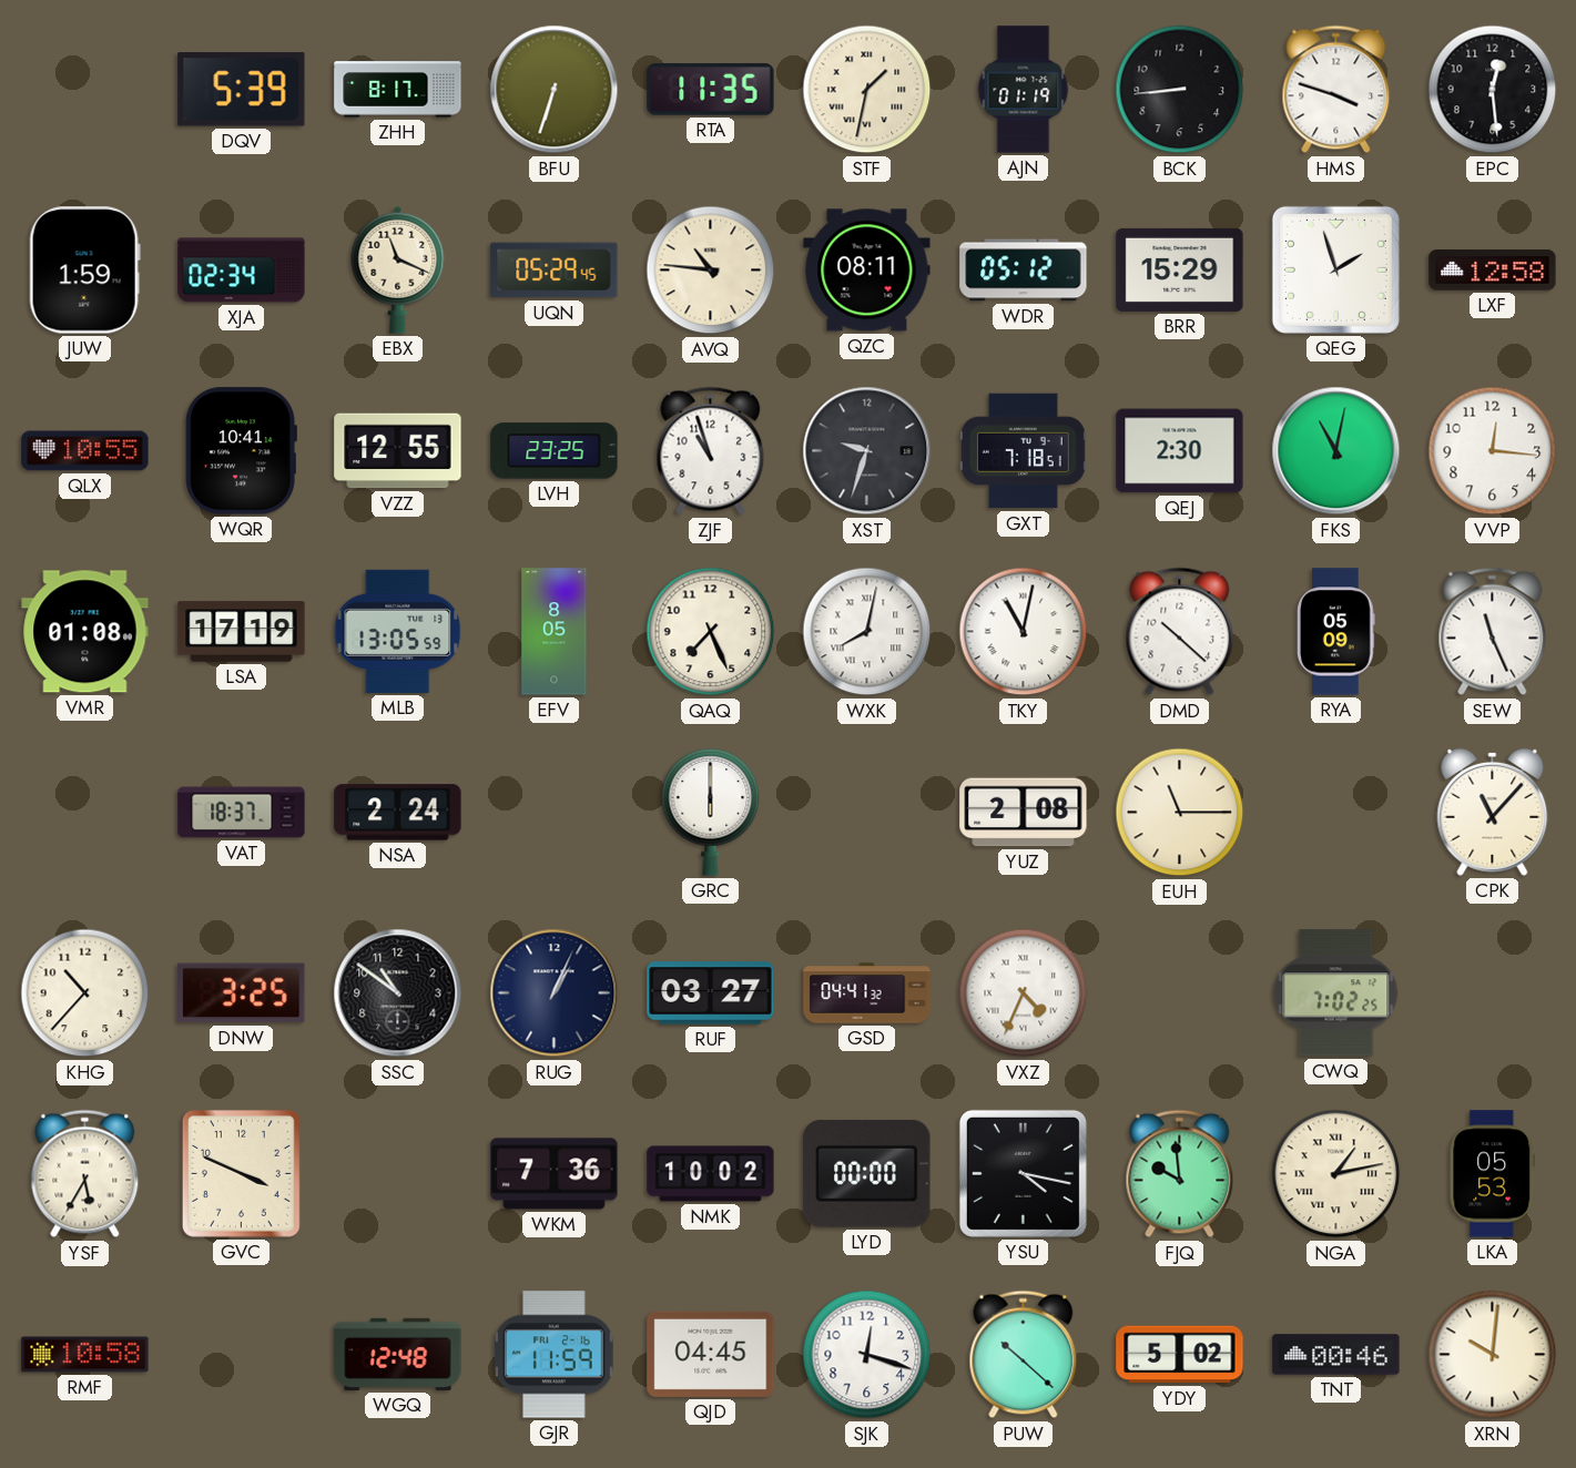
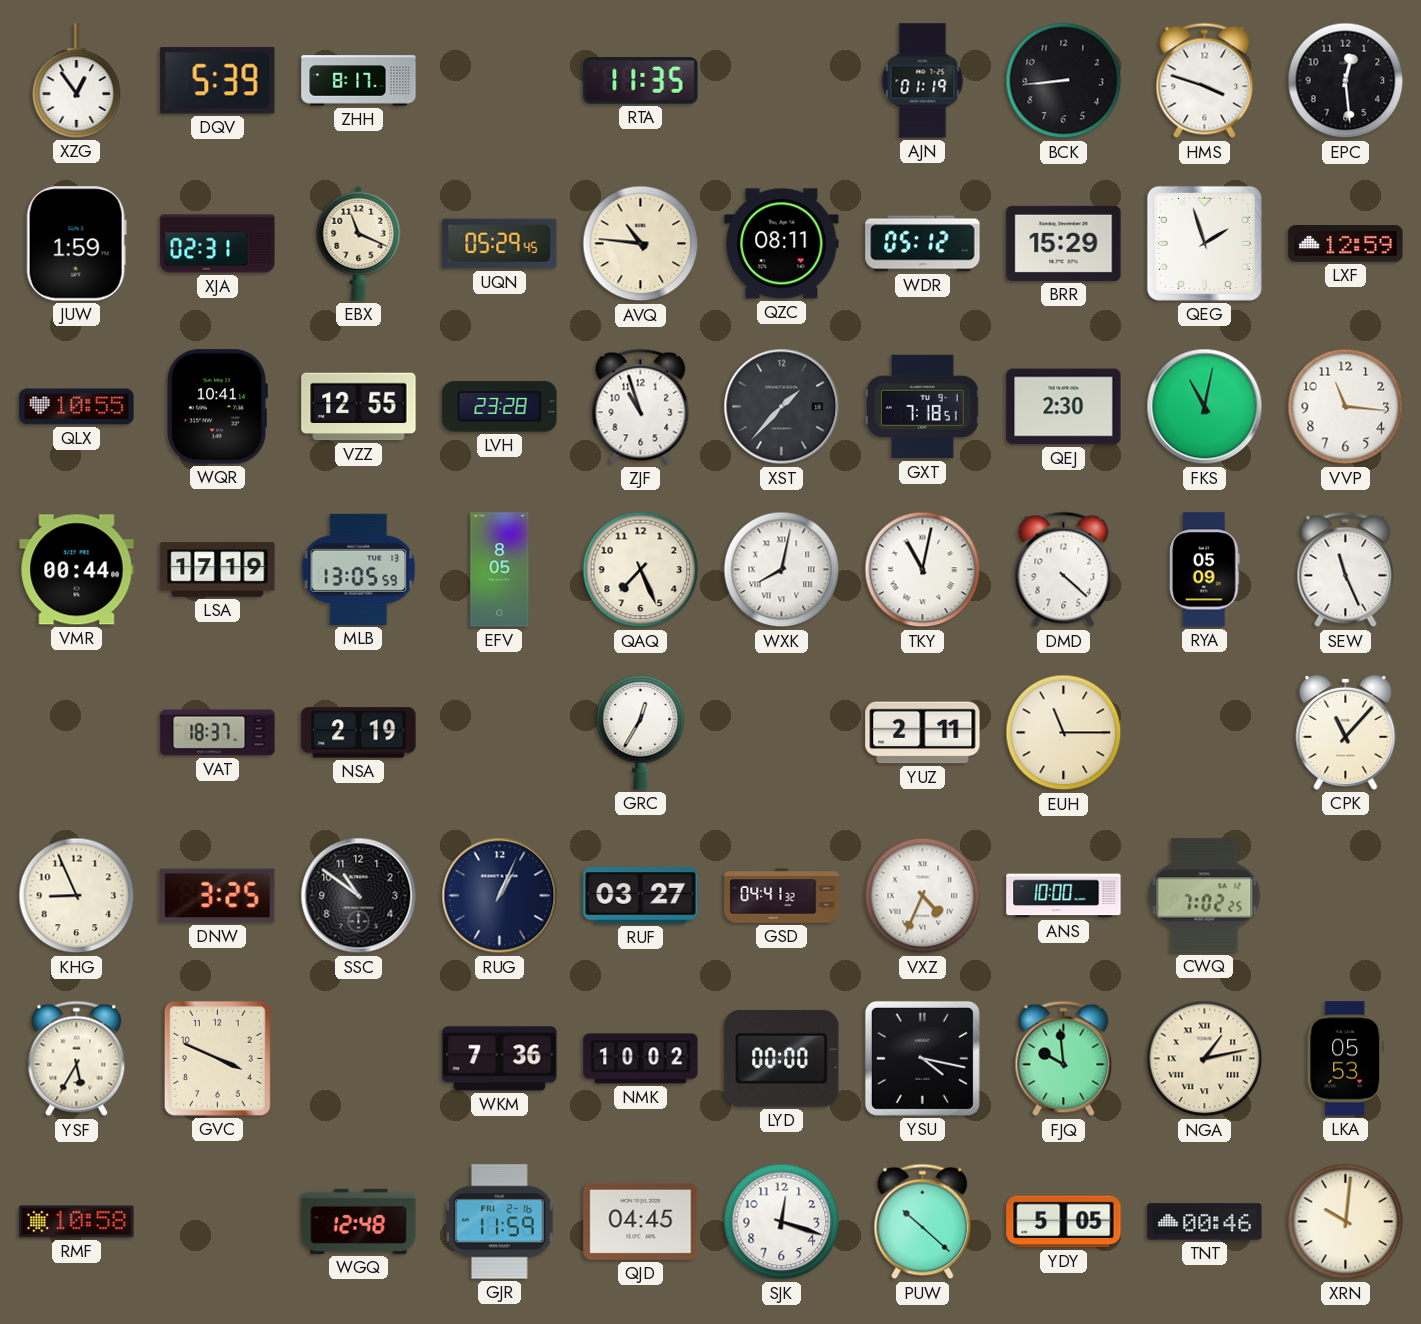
XZG: none -> 12:54 (77, 81)
BFU: 6:33 -> none (555, 90)
STF: 1:32 -> none (867, 90)
XJA: 02:34 -> 02:31 (218, 244)
LXF: 12:58 -> 12:59 (1346, 244)
LVH: 23:25 -> 23:28 (500, 407)
XST: 9:33 -> 1:37 (782, 407)
VVP: 12:16 -> 11:16 (1346, 407)
VMR: 01:08 -> 00:44 (77, 570)
DMD: 10:22 -> 4:22 (1064, 570)
NSA: 2:24 -> 2:19 (359, 733)
GRC: 6:00 -> 12:35 (641, 733)
YUZ: 2:08 -> 2:11 (923, 733)
KHG: 10:37 -> 8:56 (77, 896)
ANS: none -> 10:00 (1064, 896)
YDY: 5:02 -> 5:05 (1064, 1222)
